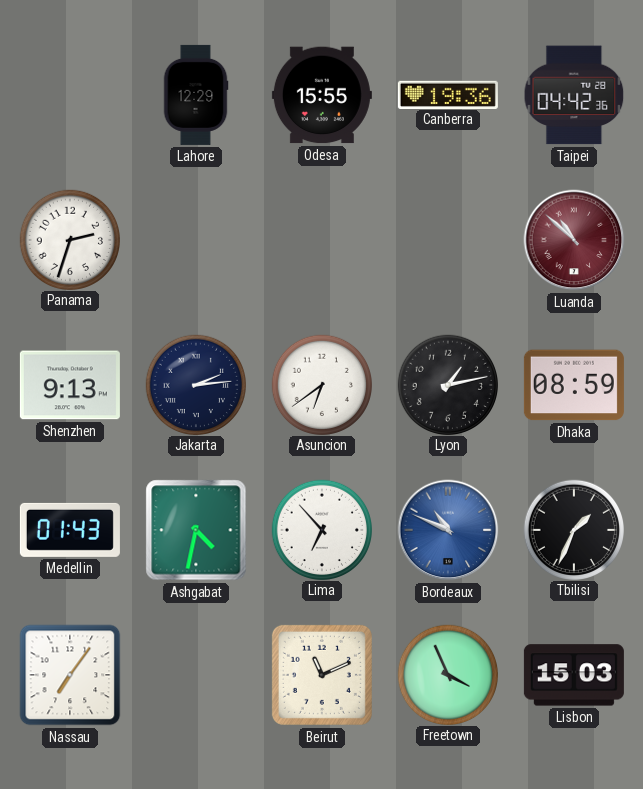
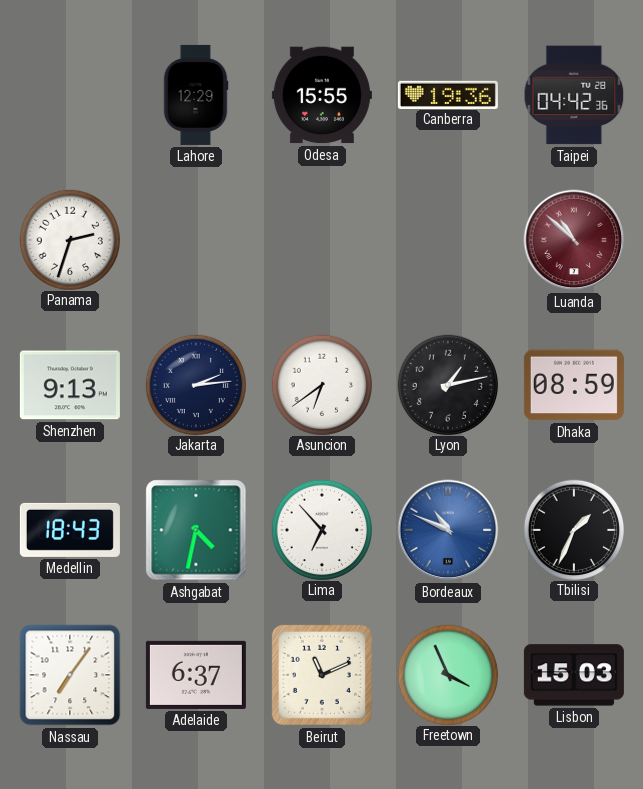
Medellin: 01:43 -> 18:43 (70, 530)
Adelaide: none -> 6:37 (196, 675)
